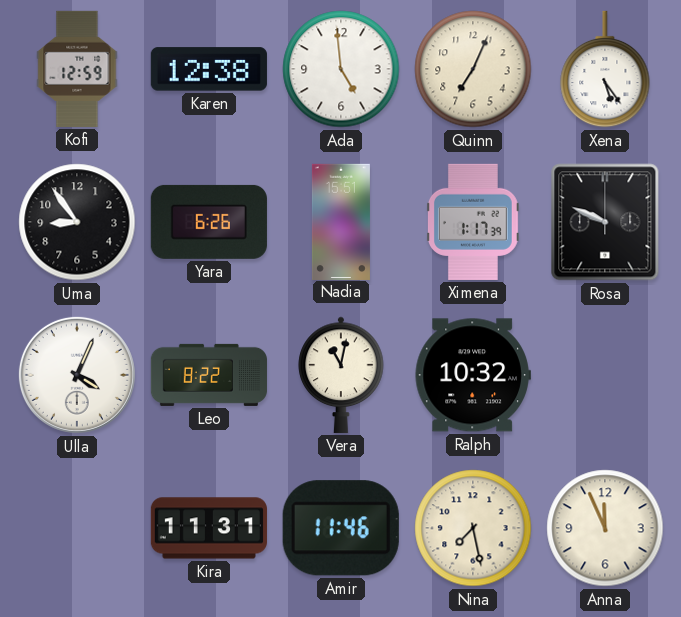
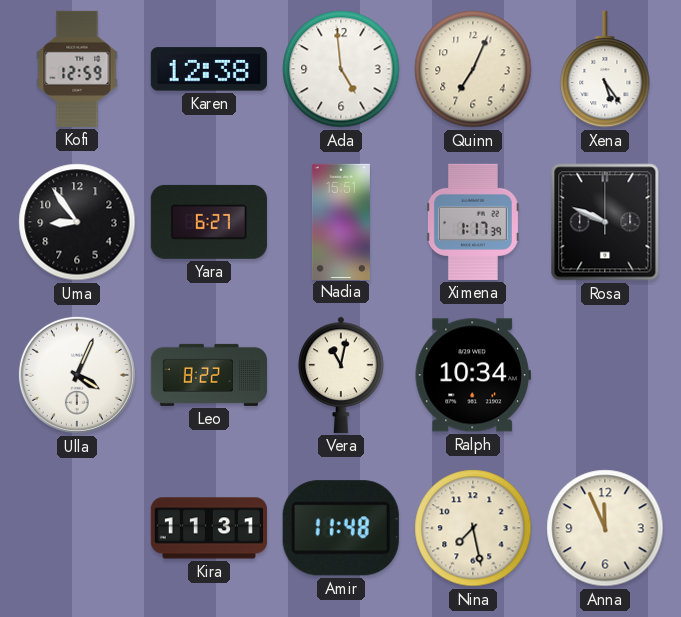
Yara: 6:26 -> 6:27 (209, 222)
Ralph: 10:32 -> 10:34 (473, 375)
Amir: 11:46 -> 11:48 (341, 528)
